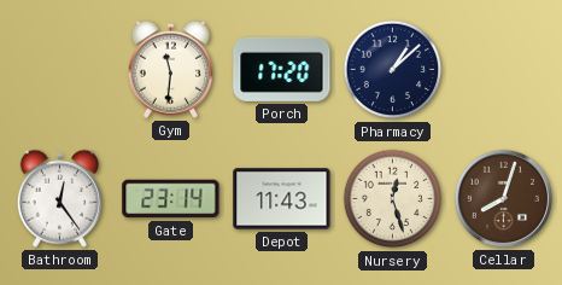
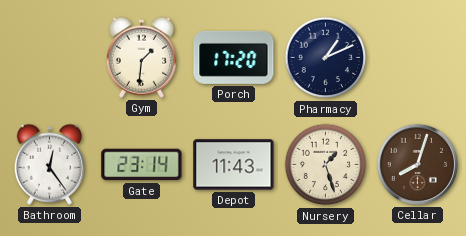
Gym: 11:31 -> 1:31 (141, 57)
Pharmacy: 1:08 -> 1:11 (326, 58)
Nursery: 12:27 -> 1:27 (326, 165)
